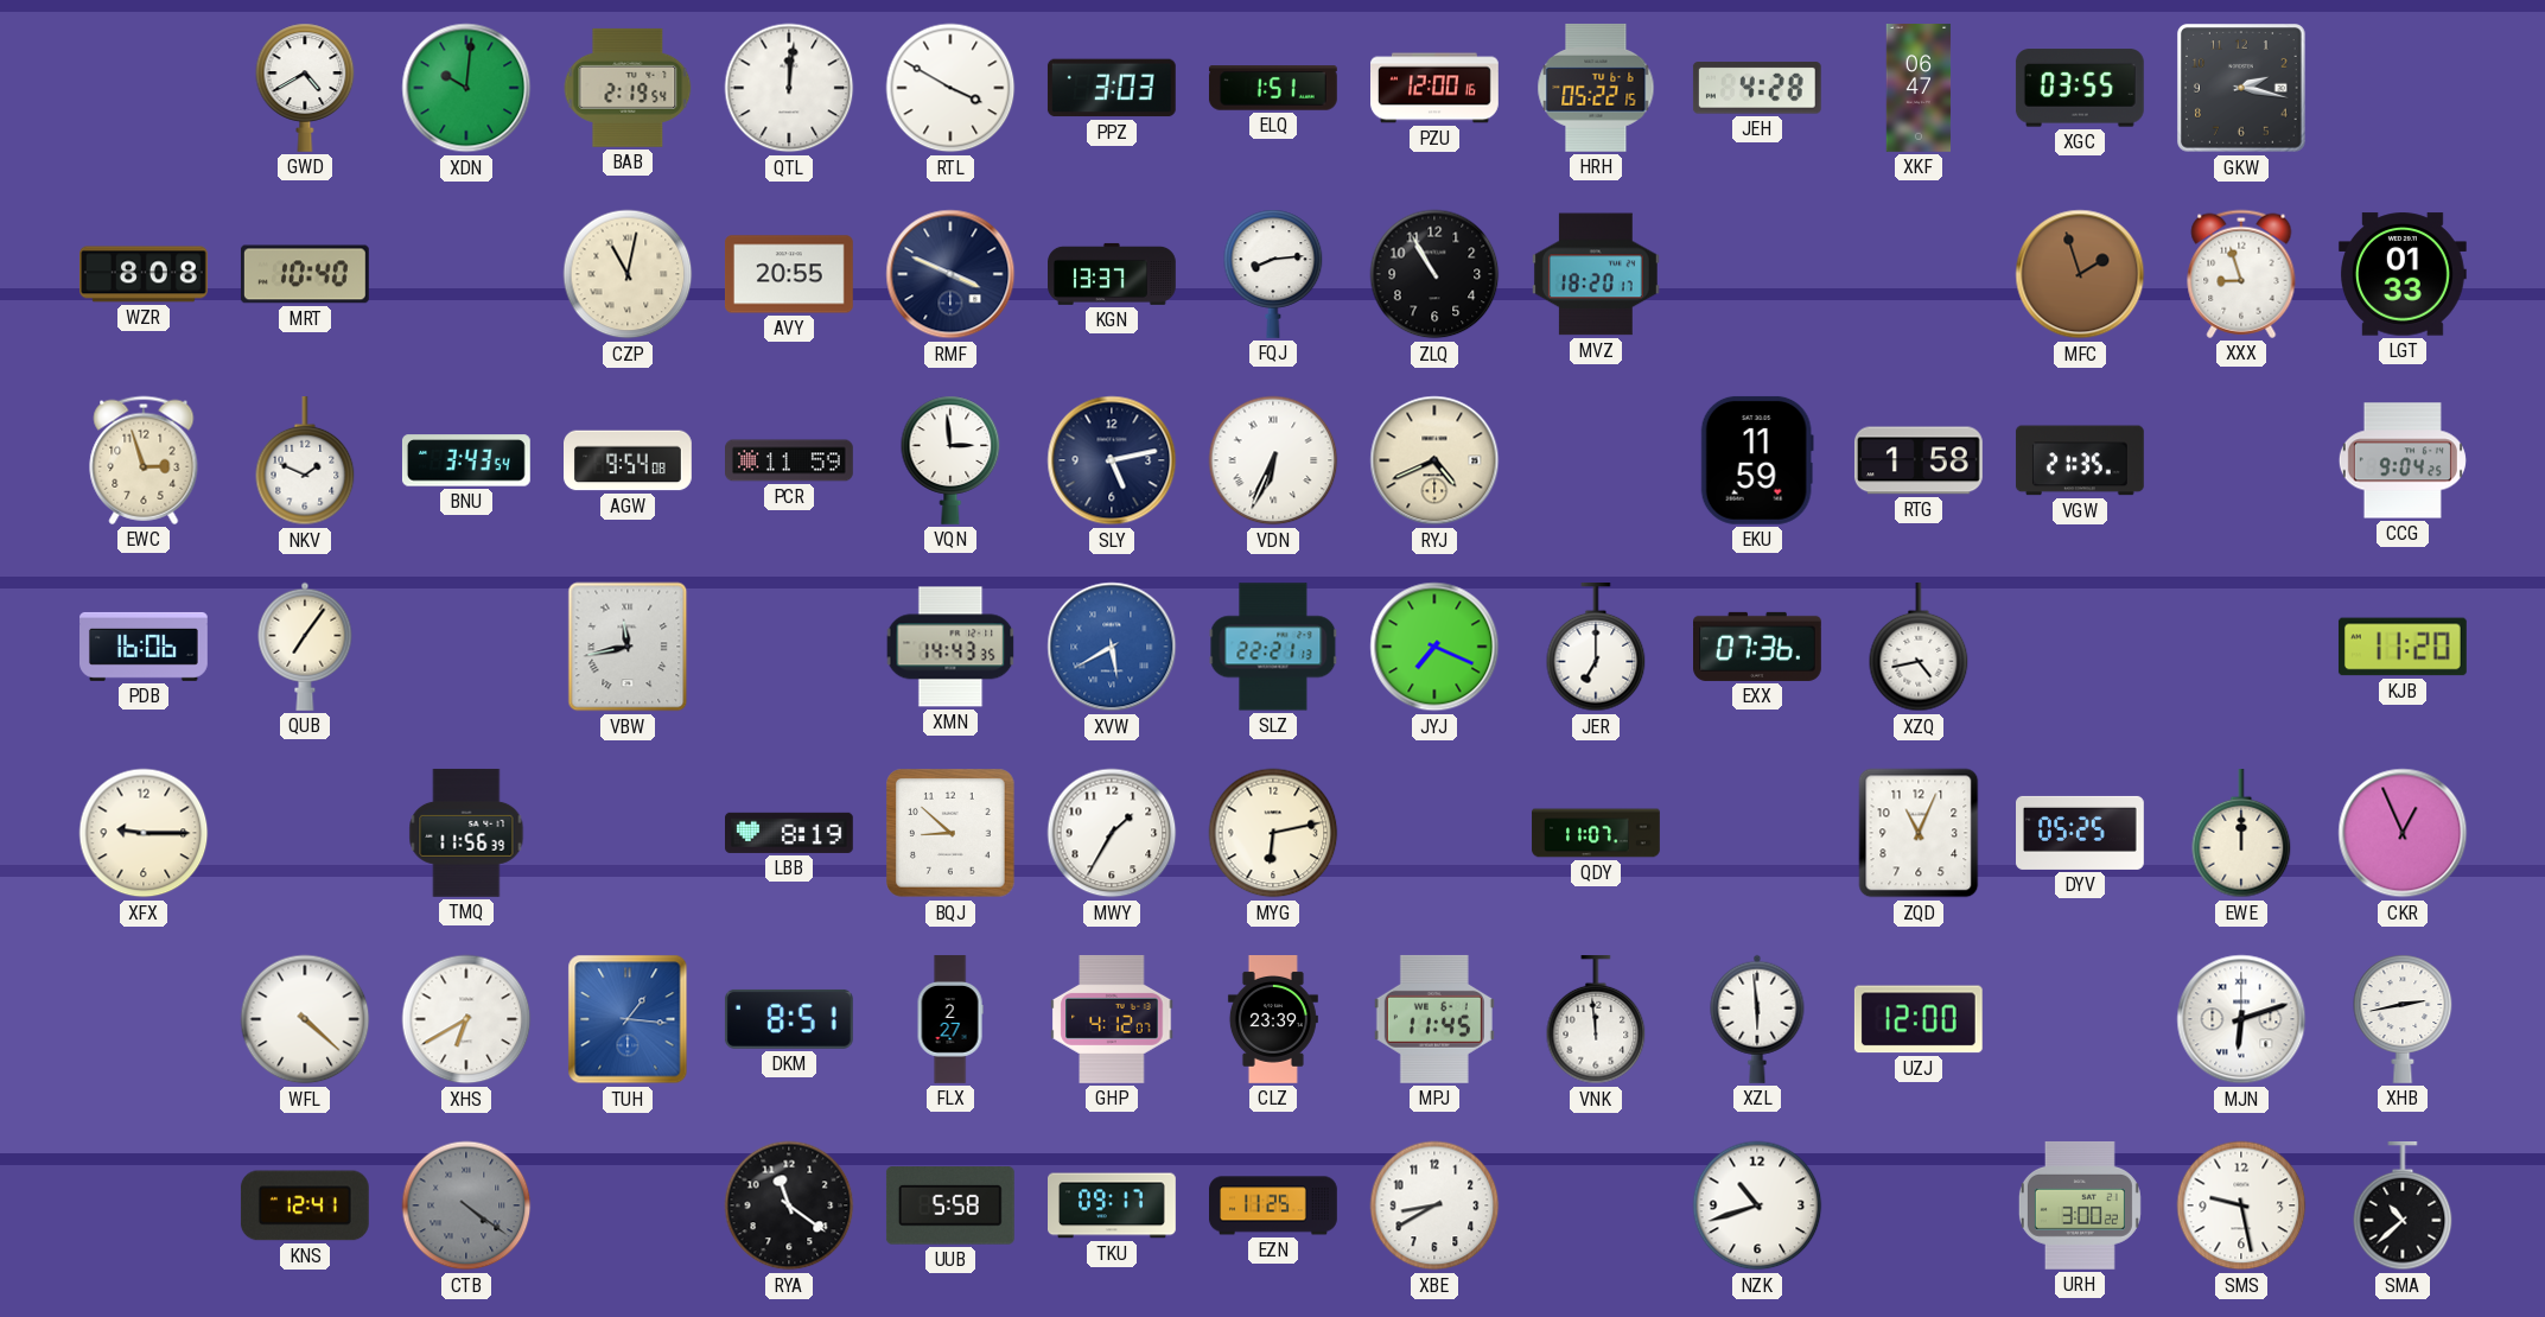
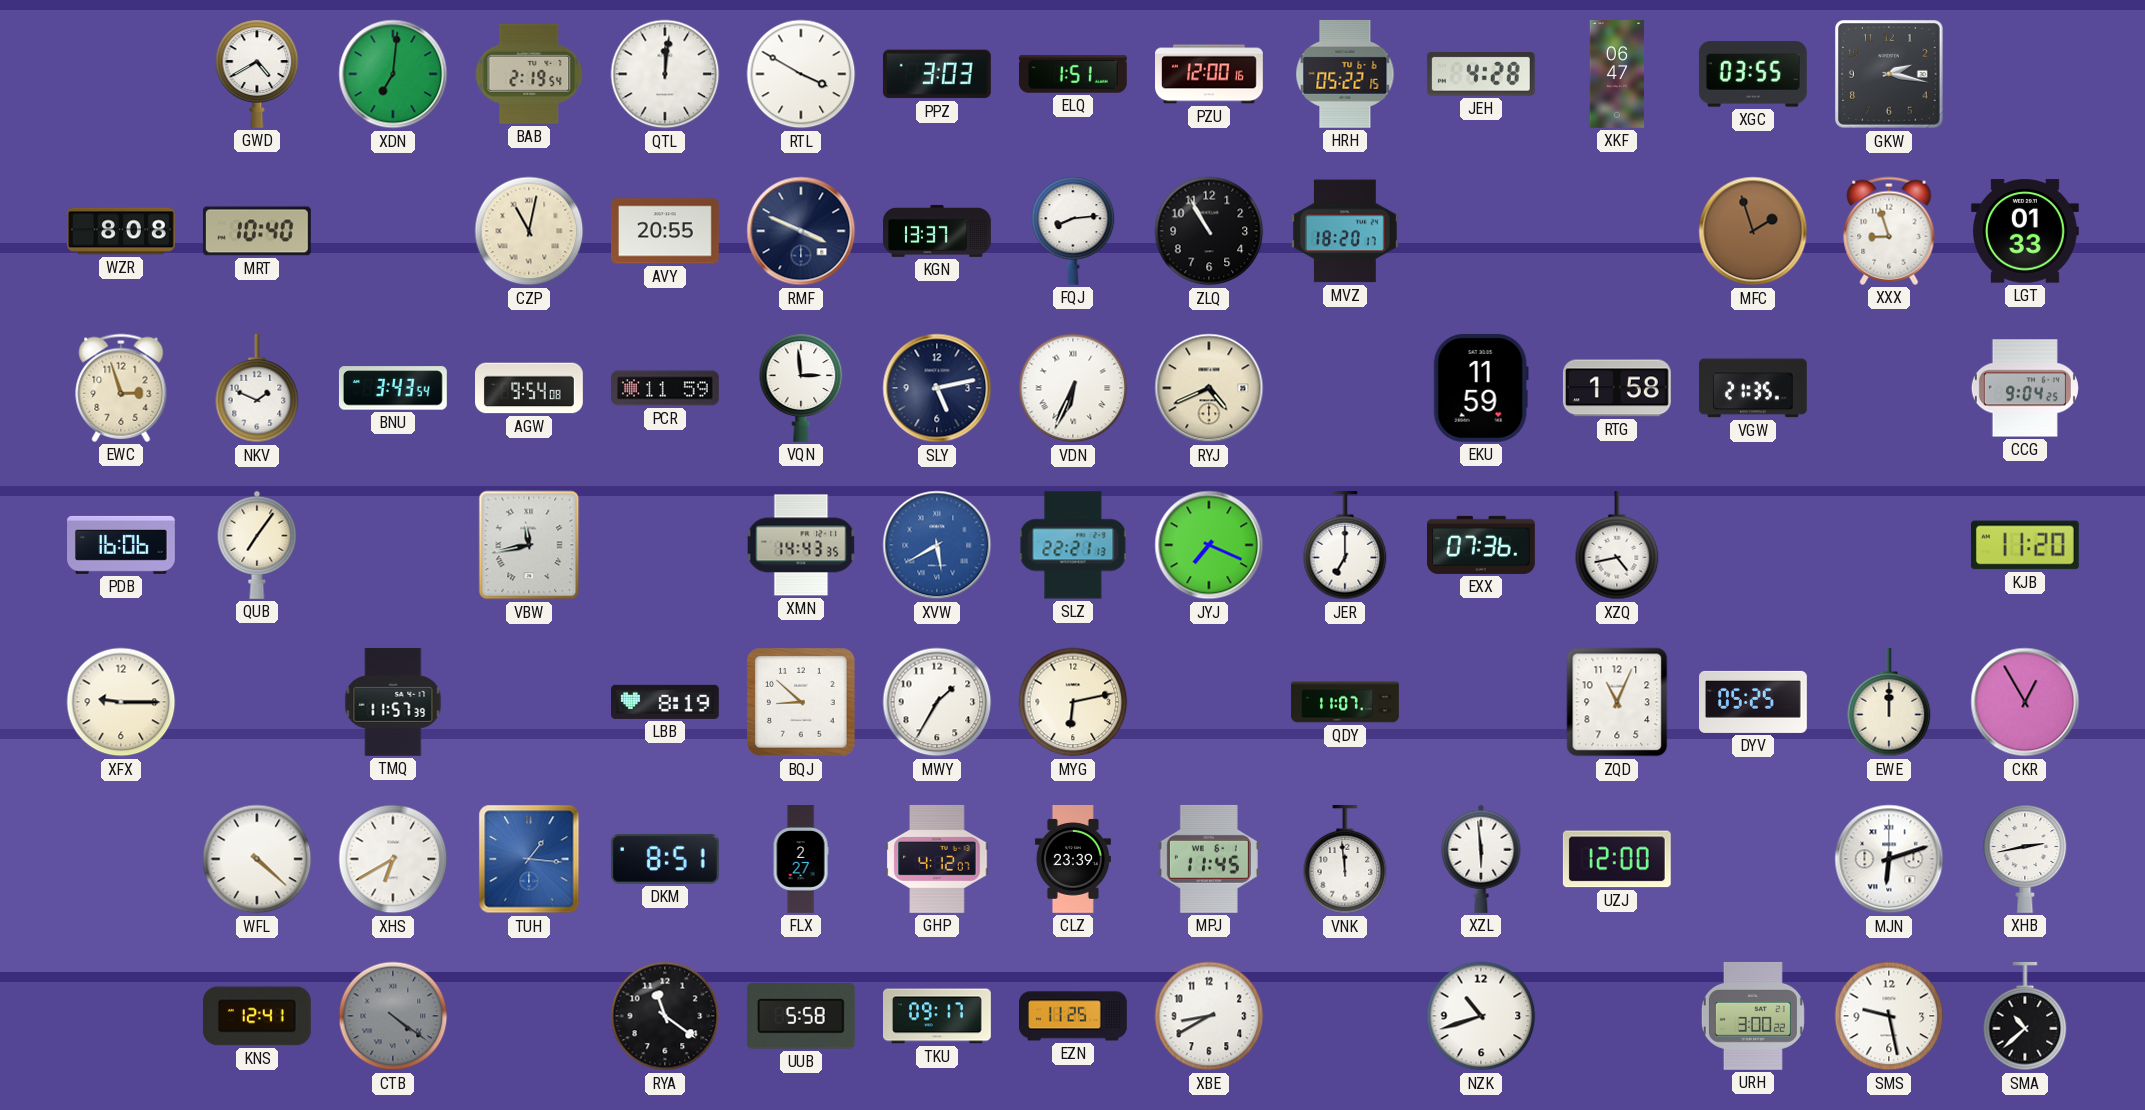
XDN: 10:01 -> 7:01 (393, 74)
TMQ: 11:56 -> 11:57 (393, 702)
CKR: 12:56 -> 12:55 (2025, 702)
